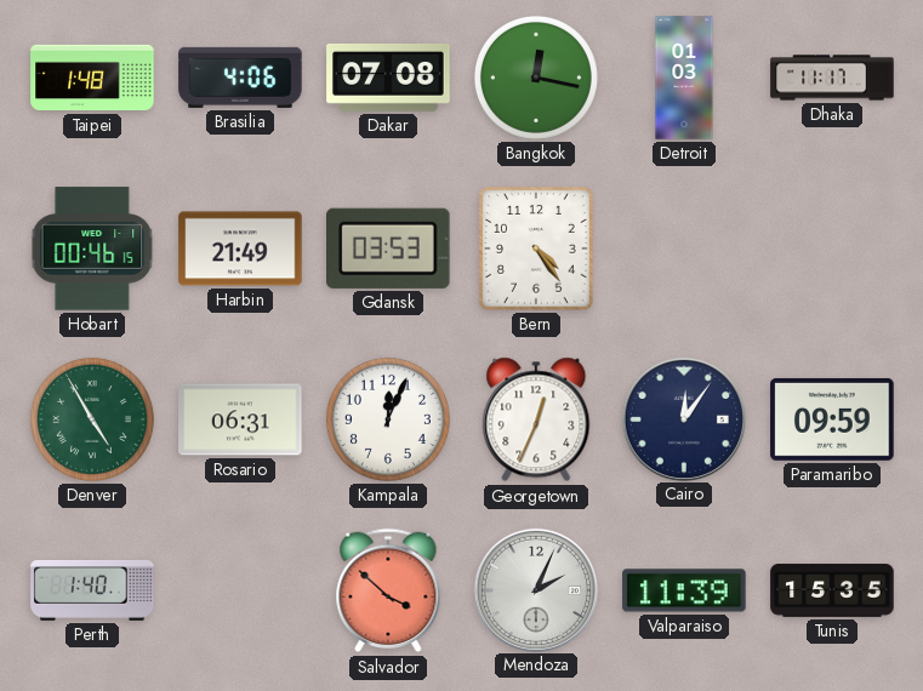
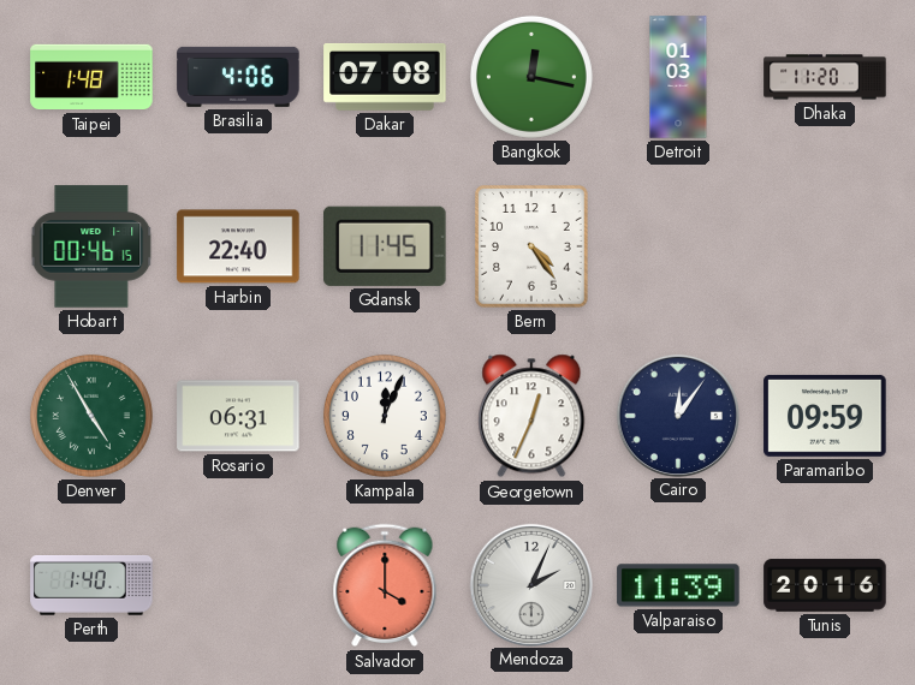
Dhaka: 11:17 -> 11:20 (825, 77)
Harbin: 21:49 -> 22:40 (238, 246)
Gdansk: 03:53 -> 11:45 (386, 246)
Salvador: 3:52 -> 4:00 (385, 585)
Tunis: 15:35 -> 20:16 (825, 585)
